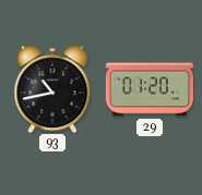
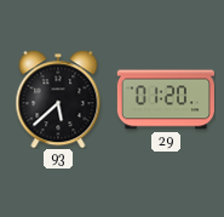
93: 10:43 -> 5:38 (58, 99)
